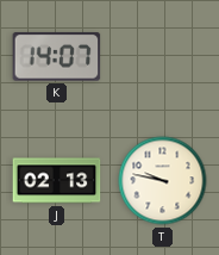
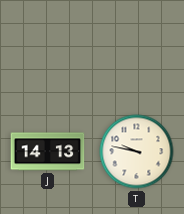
K: 14:07 -> none (57, 57)
J: 02:13 -> 14:13 (48, 152)
